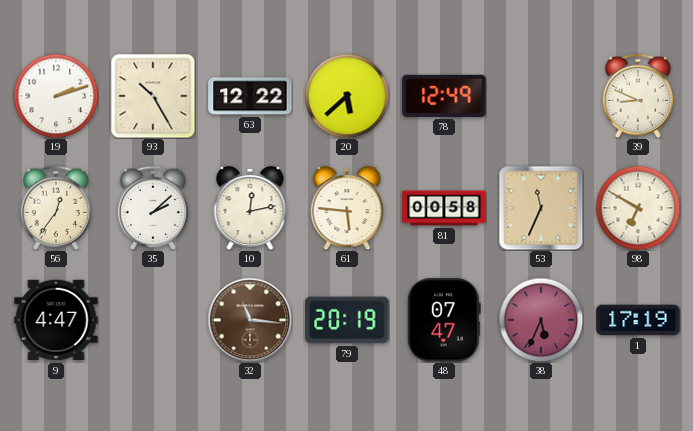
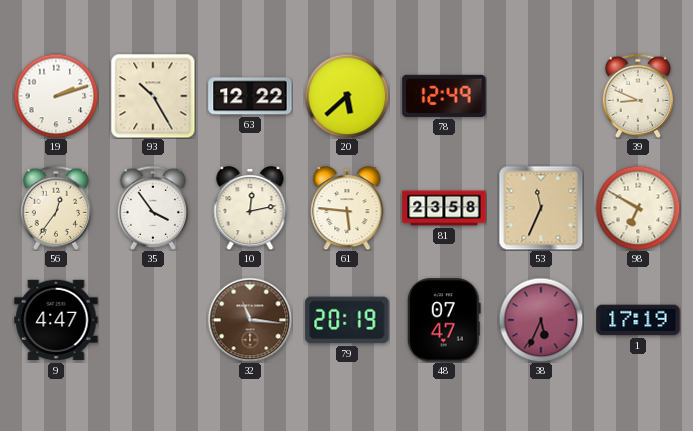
35: 2:08 -> 3:54 (152, 208)
81: 00:58 -> 23:58 (444, 208)
